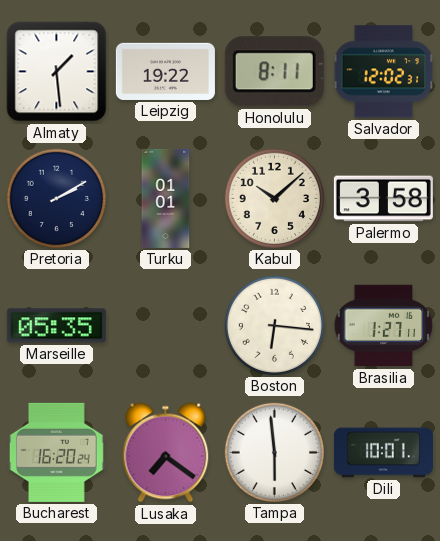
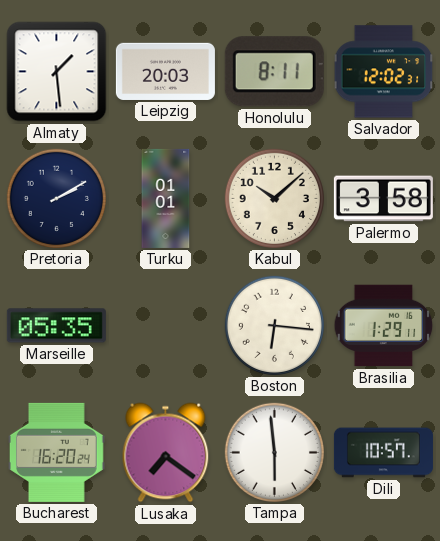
Leipzig: 19:22 -> 20:03 (165, 71)
Brasilia: 1:27 -> 1:29 (384, 326)
Dili: 10:01 -> 10:57 (383, 453)
